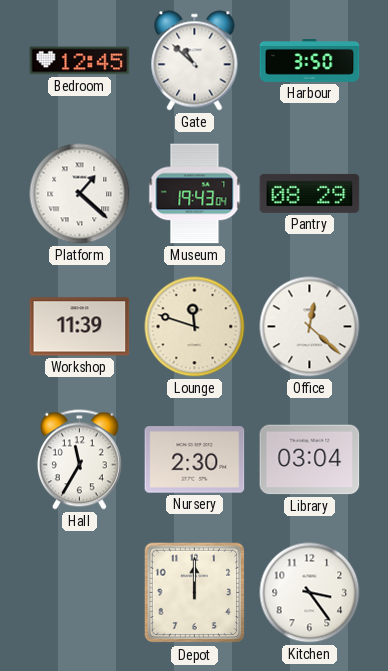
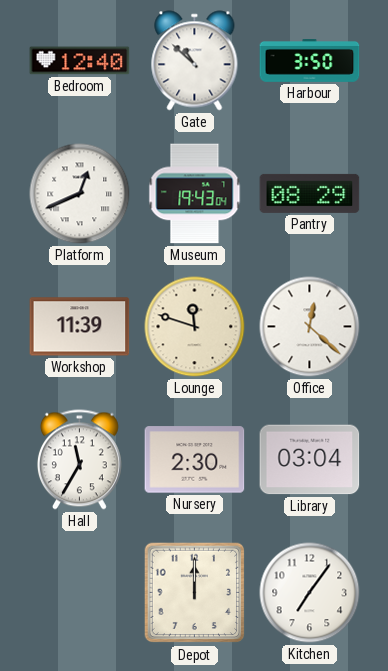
Bedroom: 12:45 -> 12:40 (80, 61)
Platform: 1:22 -> 12:41 (80, 194)
Kitchen: 3:24 -> 7:06 (310, 593)
